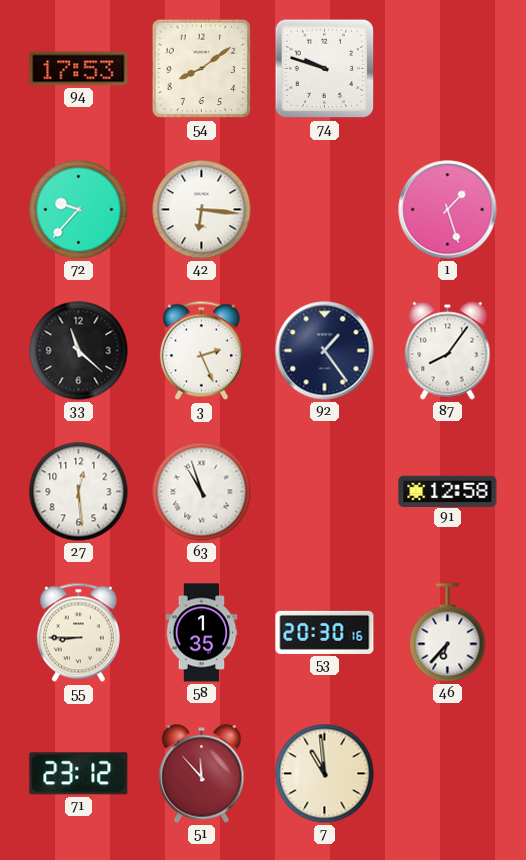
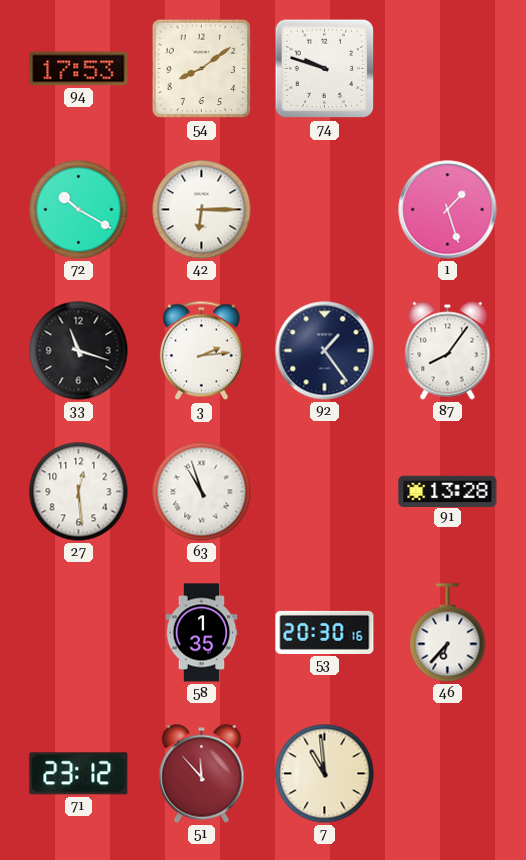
72: 9:37 -> 10:20 (79, 210)
42: 6:16 -> 6:15 (202, 210)
33: 11:22 -> 11:18 (79, 351)
3: 2:26 -> 2:14 (201, 351)
91: 12:58 -> 13:28 (448, 491)
55: 8:45 -> none (78, 633)
